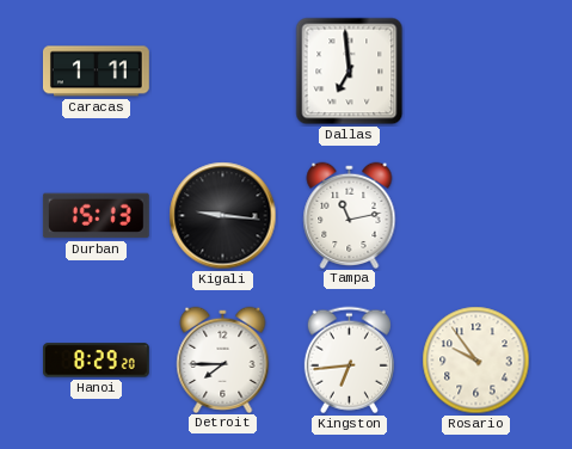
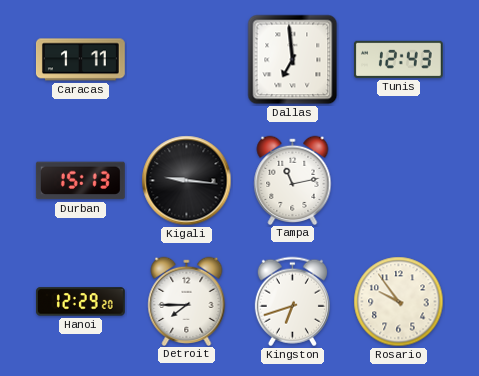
Tunis: none -> 12:43 (398, 59)
Hanoi: 8:29 -> 12:29 (80, 302)
Kingston: 6:44 -> 6:42 (292, 302)
